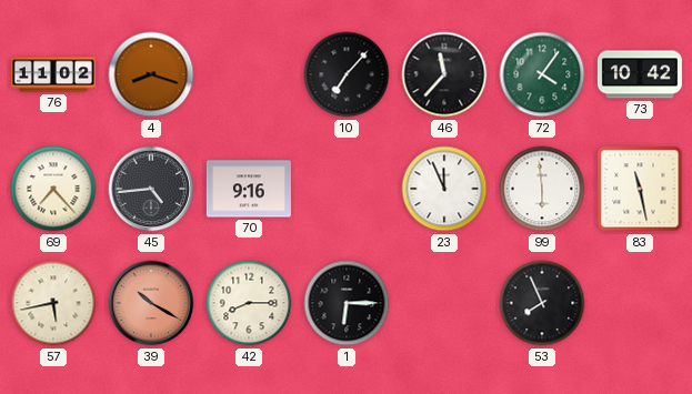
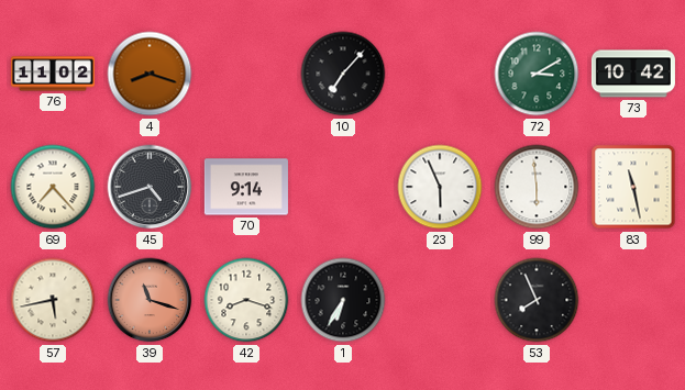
46: 11:37 -> none (444, 74)
72: 4:06 -> 3:10 (537, 74)
45: 4:44 -> 4:42 (150, 187)
70: 9:16 -> 9:14 (246, 187)
23: 11:56 -> 5:56 (440, 187)
39: 10:20 -> 11:18 (150, 300)
42: 8:15 -> 8:18 (246, 300)
1: 6:15 -> 6:35 (343, 300)
